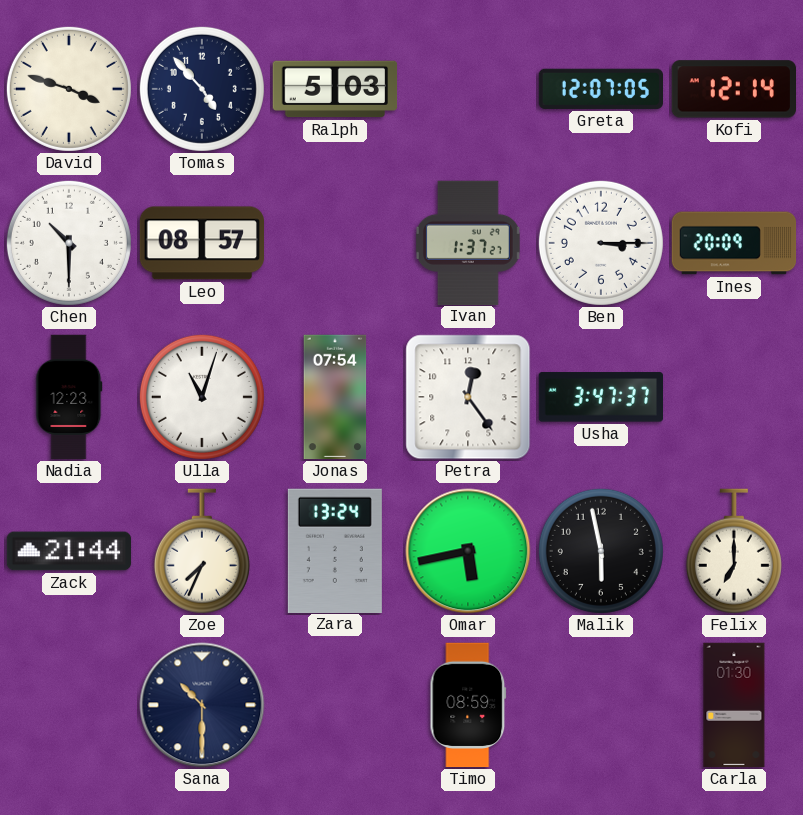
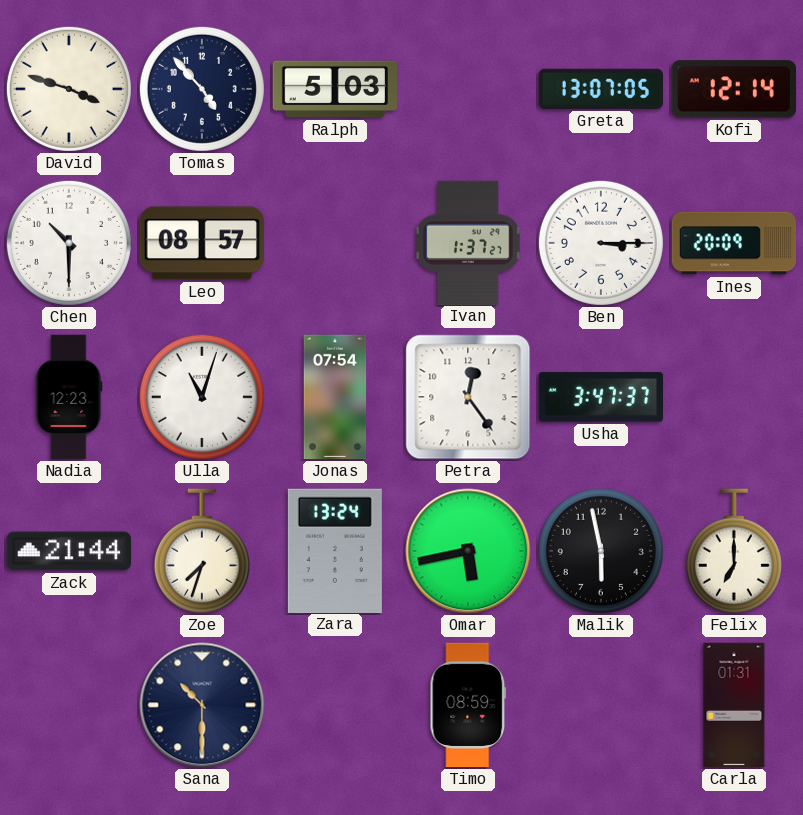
Greta: 12:07 -> 13:07 (600, 89)
Zoe: 7:34 -> 7:33 (202, 551)
Carla: 01:30 -> 01:31 (734, 705)
